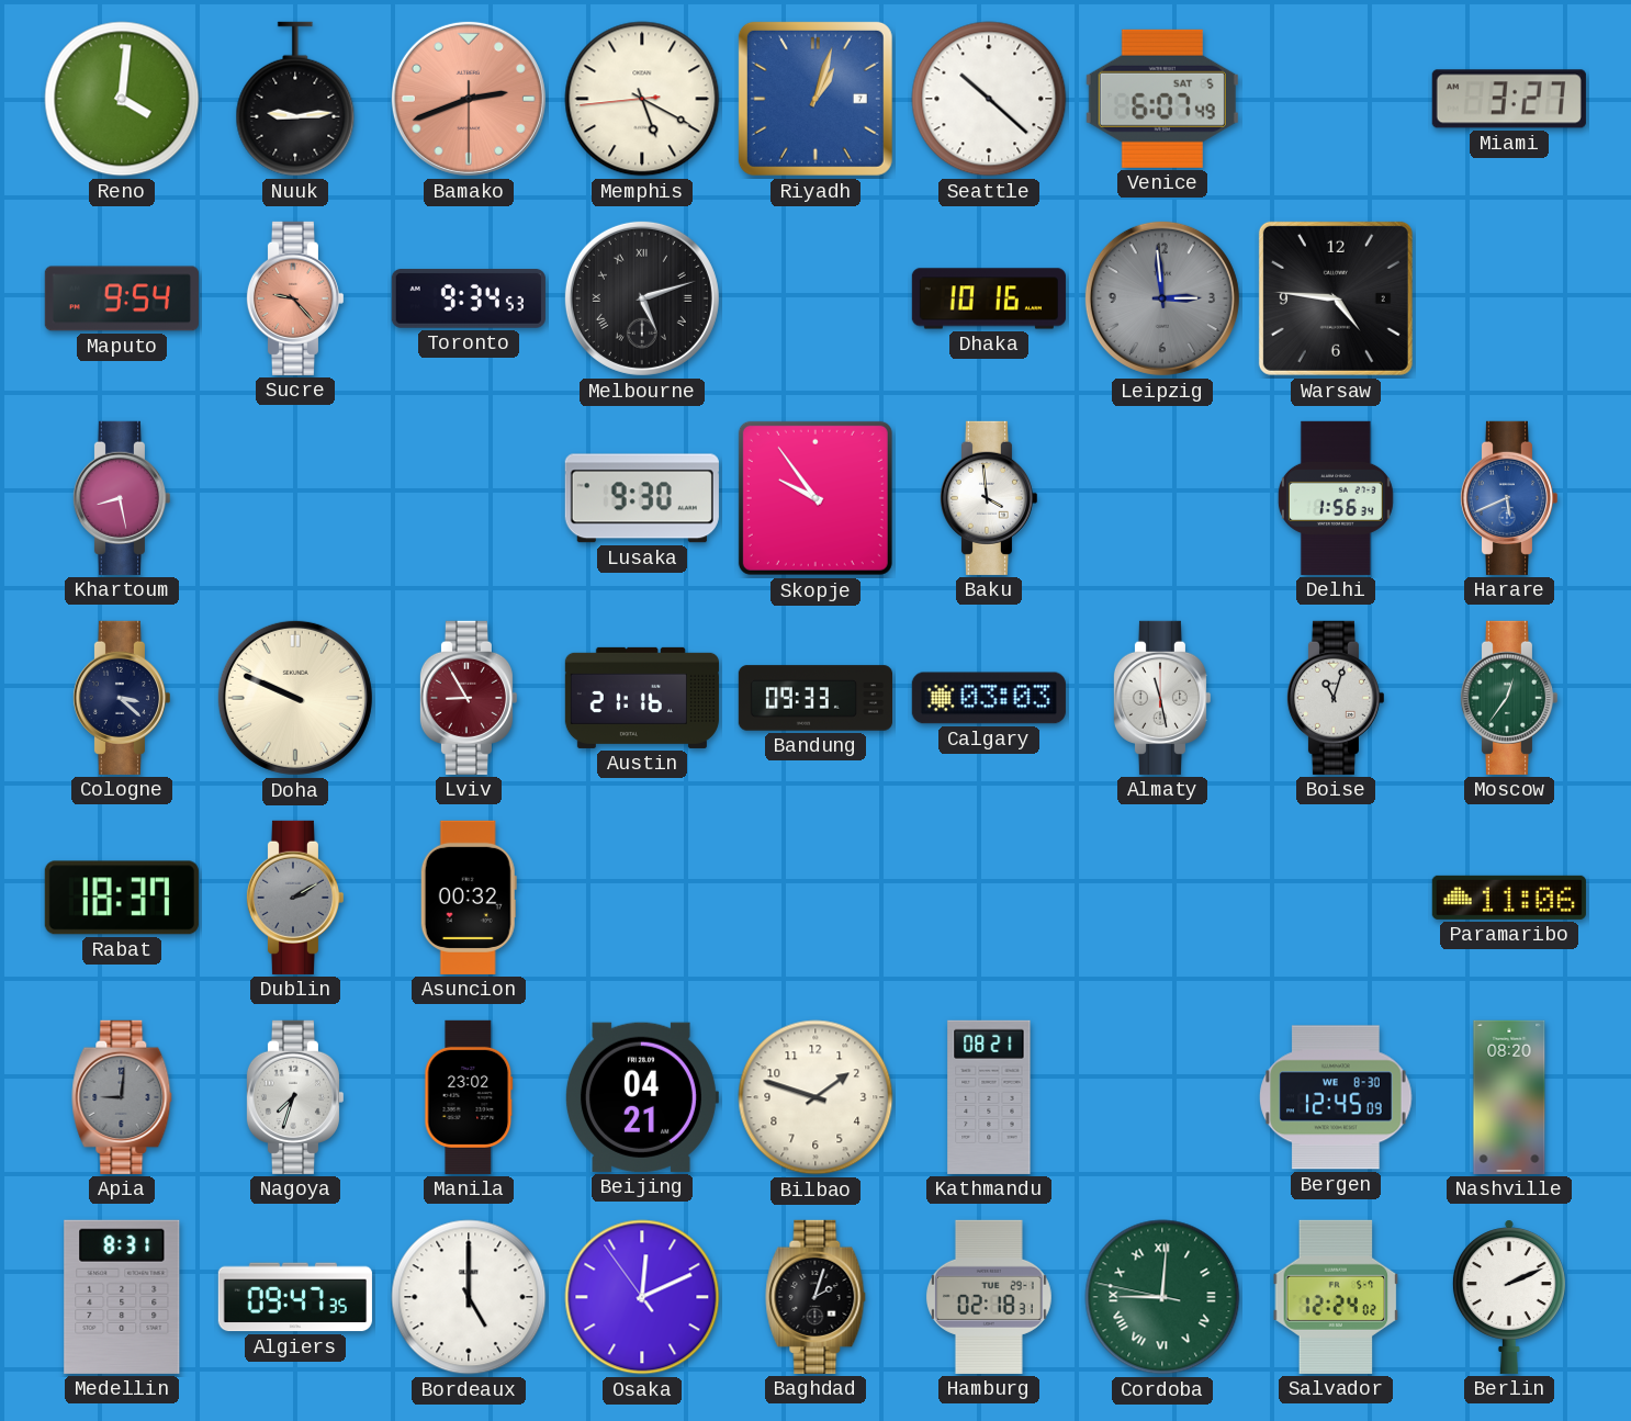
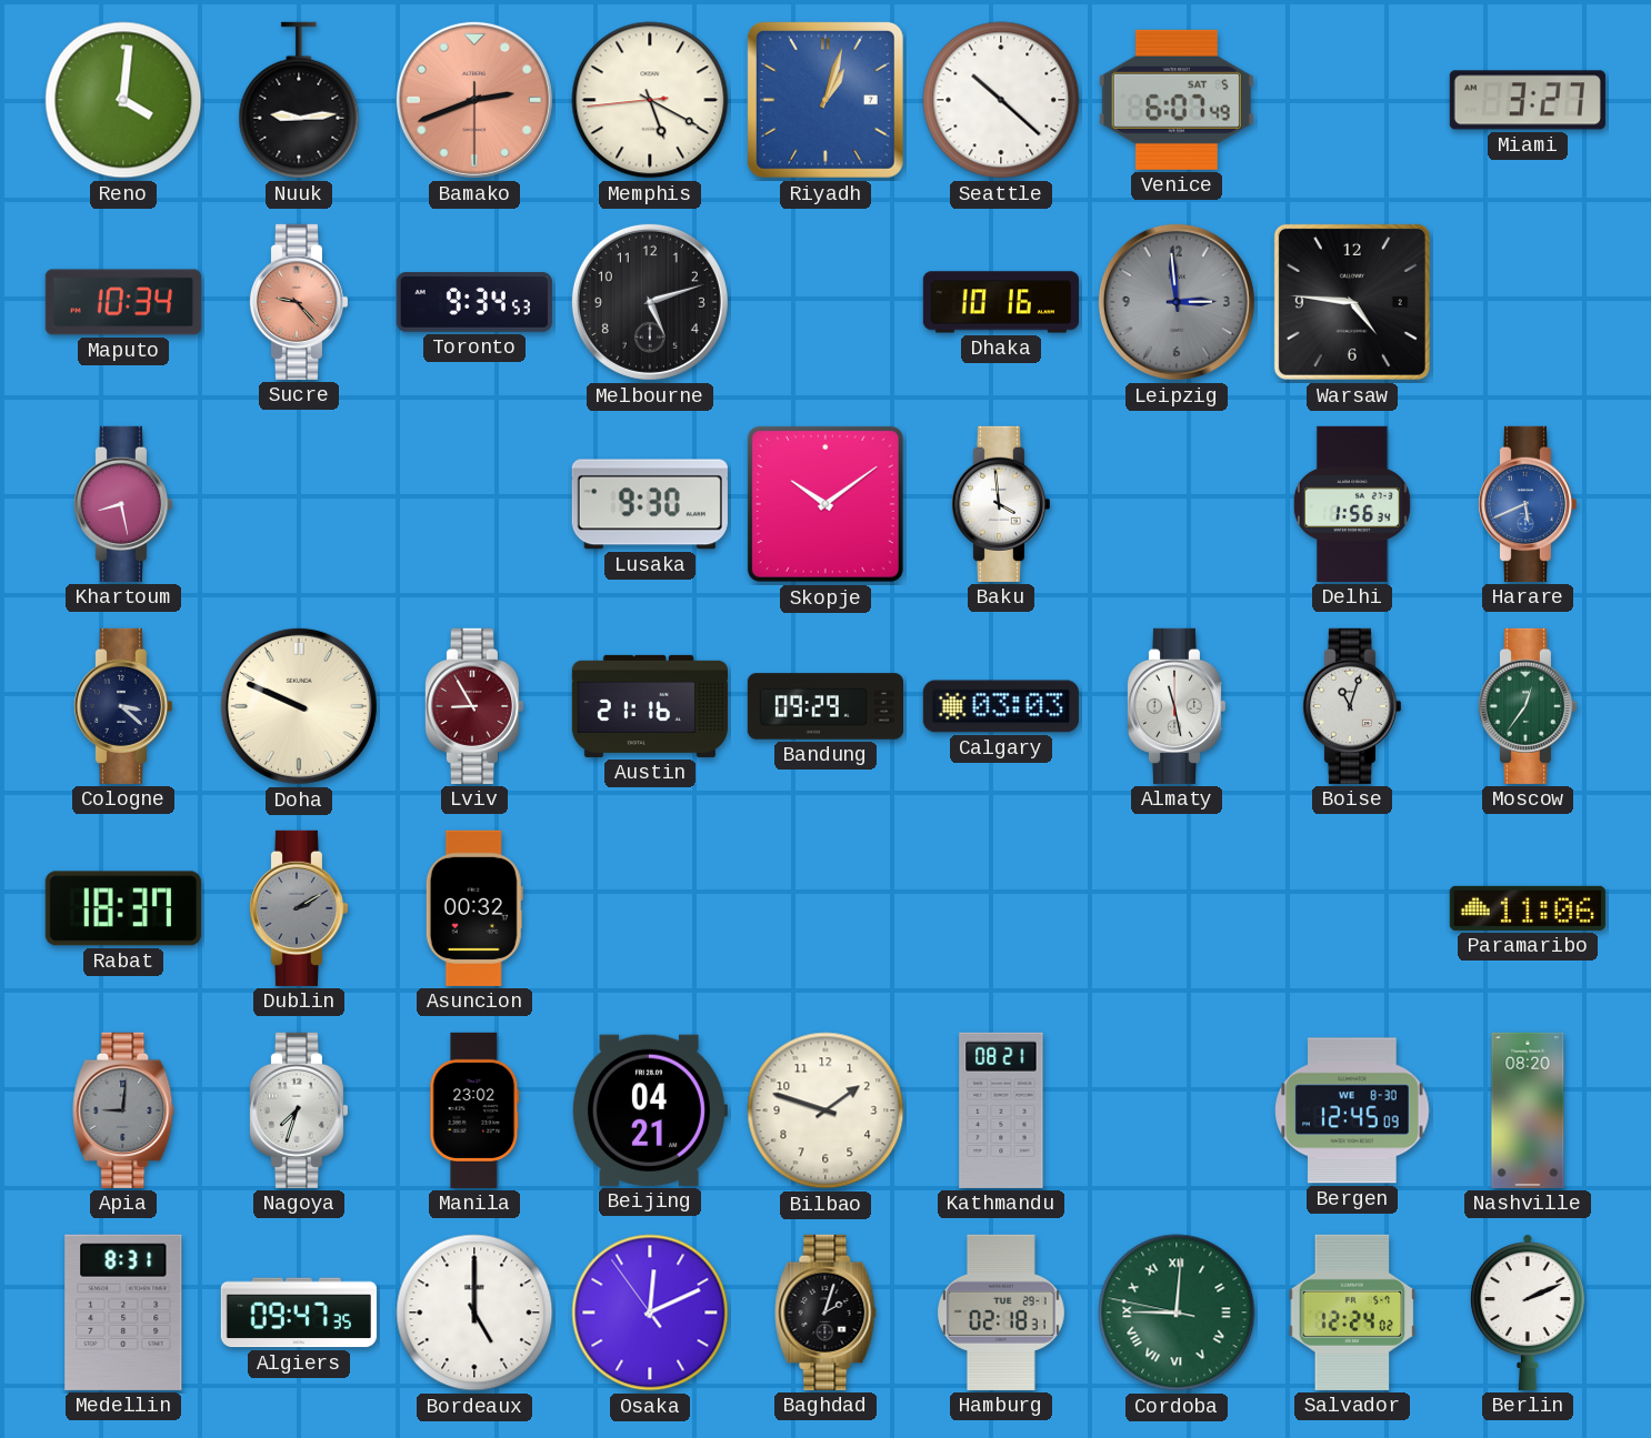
Maputo: 9:54 -> 10:34 (123, 302)
Melbourne numerals: Roman -> Arabic (650, 302)
Skopje: 9:54 -> 10:09 (825, 504)
Bandung: 09:33 -> 09:29 (824, 706)
